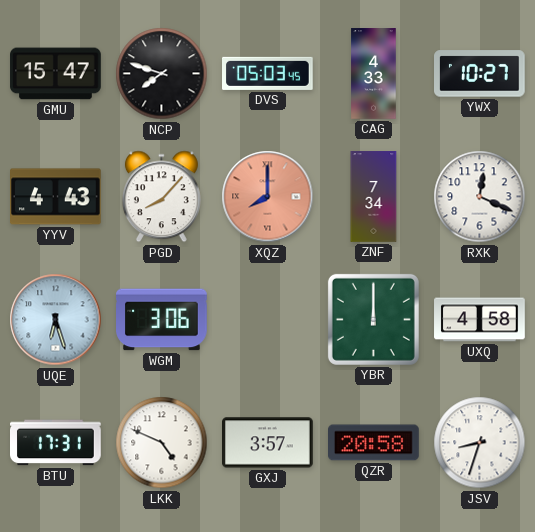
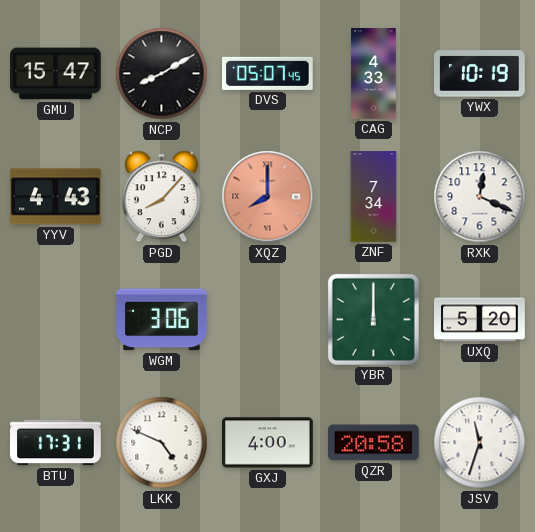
NCP: 7:48 -> 8:10 (162, 74)
DVS: 05:03 -> 05:07 (268, 73)
YWX: 10:27 -> 10:19 (480, 74)
UQE: 6:27 -> none (56, 320)
UXQ: 4:58 -> 5:20 (480, 320)
GXJ: 3:57 -> 4:00 (268, 443)
JSV: 8:33 -> 11:33 (480, 443)
